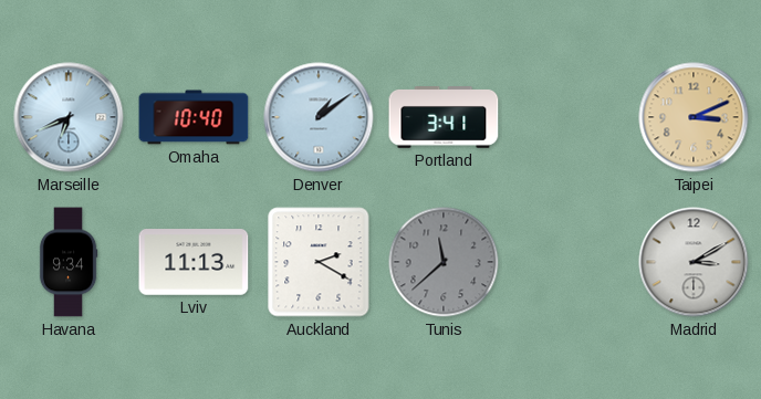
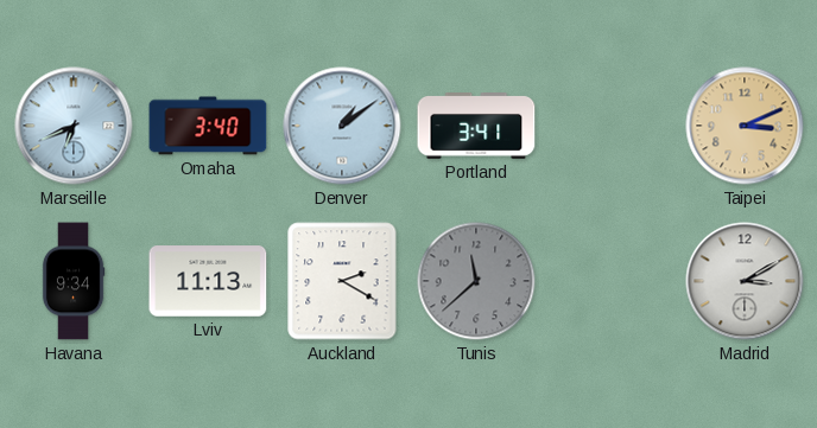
Omaha: 10:40 -> 3:40 (208, 126)
